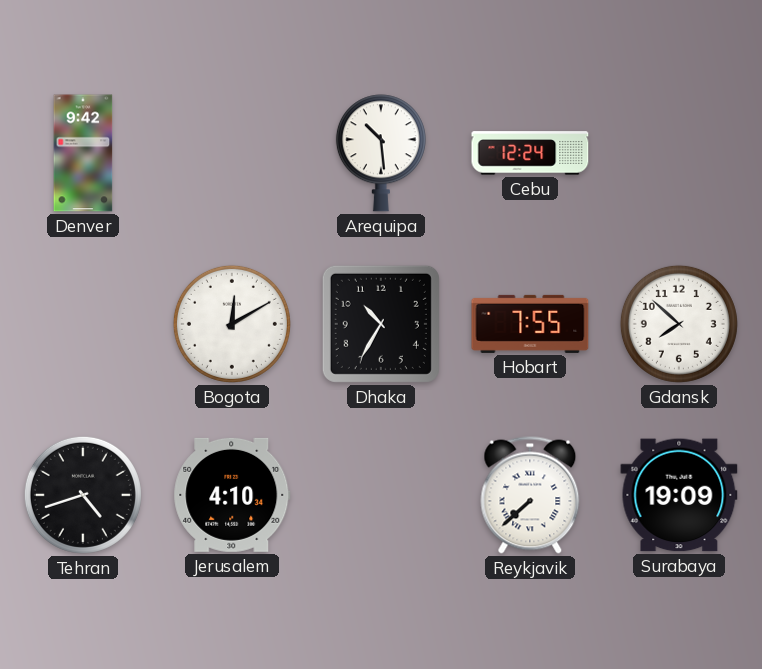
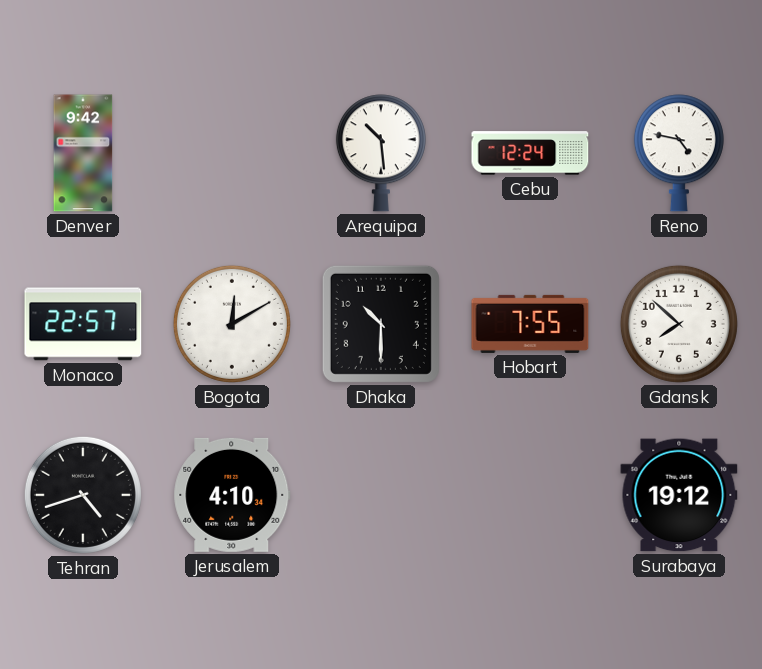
Reno: none -> 4:47 (679, 153)
Monaco: none -> 22:57 (83, 324)
Dhaka: 10:35 -> 10:30 (381, 324)
Reykjavik: 7:38 -> none (530, 495)
Surabaya: 19:09 -> 19:12 (679, 495)
